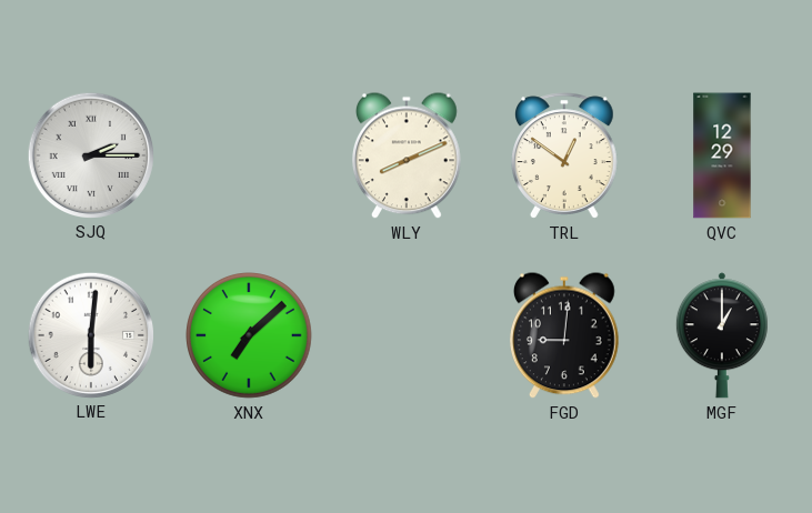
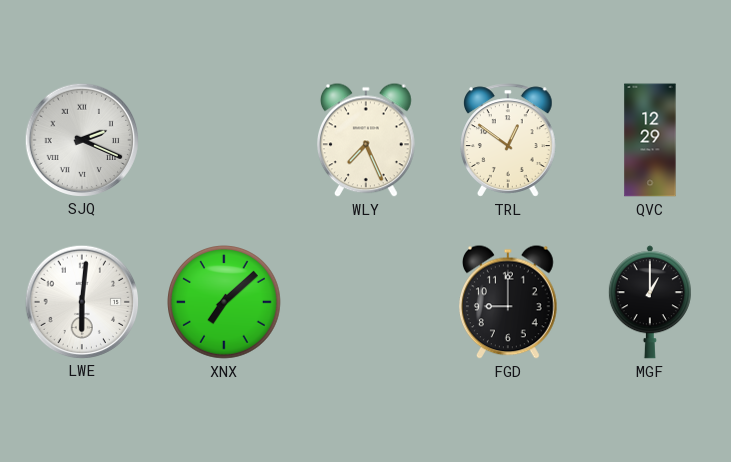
SJQ: 2:15 -> 2:19 (82, 139)
WLY: 8:11 -> 7:26 (367, 140)
FGD: 9:01 -> 9:00 (509, 302)
